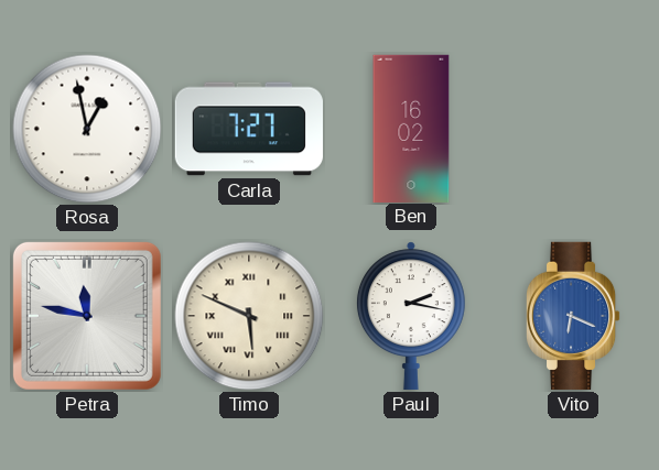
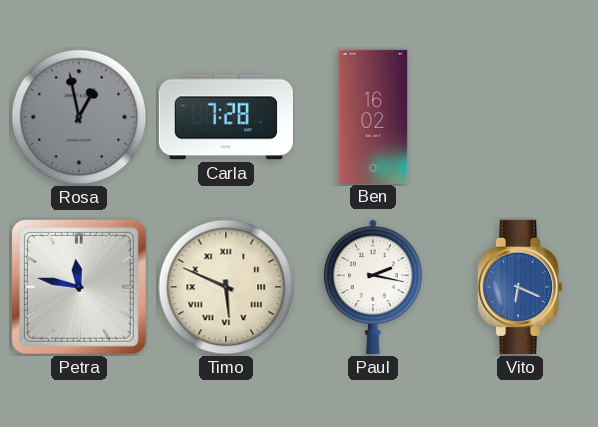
Rosa dial: white -> grey (79, 117)
Carla: 7:27 -> 7:28 (226, 117)
